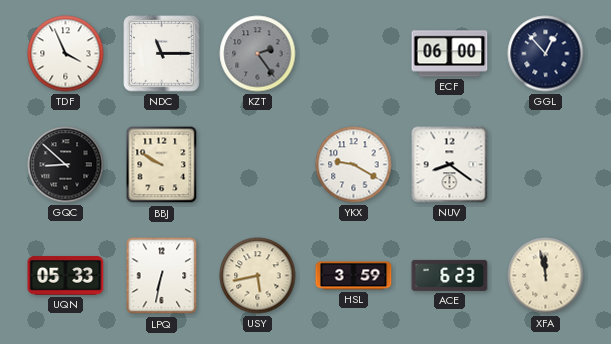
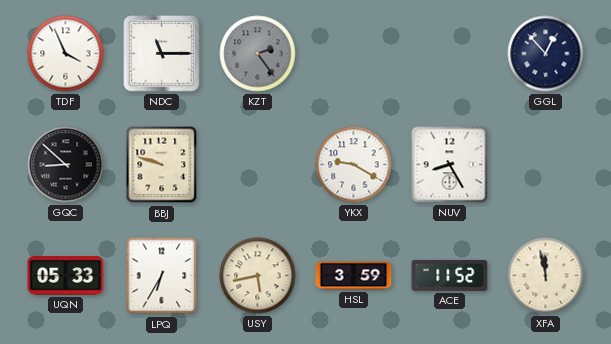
ECF: 06:00 -> none (450, 54)
BBJ: 9:50 -> 9:48 (162, 165)
NUV: 8:21 -> 8:25 (450, 165)
LPQ: 6:32 -> 6:35 (162, 276)
ACE: 6:23 -> 11:52 (450, 275)
